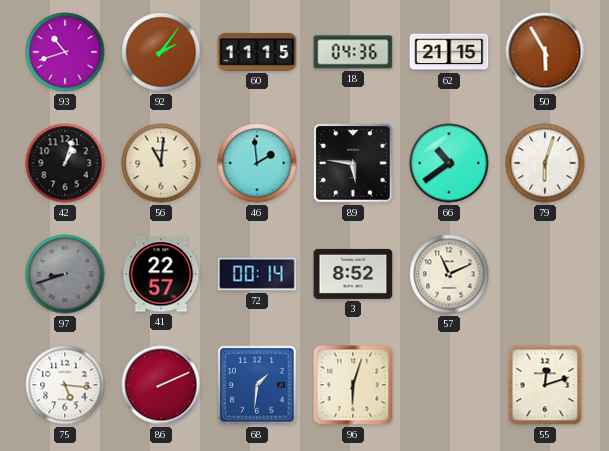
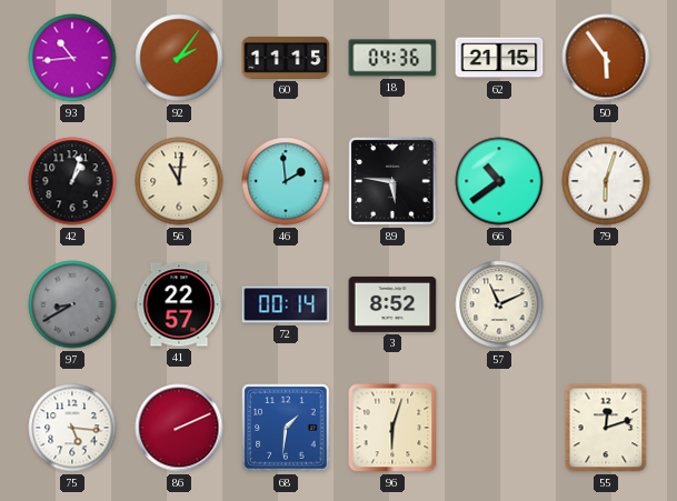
93: 10:42 -> 10:44 (72, 58)
50: 5:55 -> 5:54 (606, 58)
97: 8:42 -> 8:40 (72, 304)
